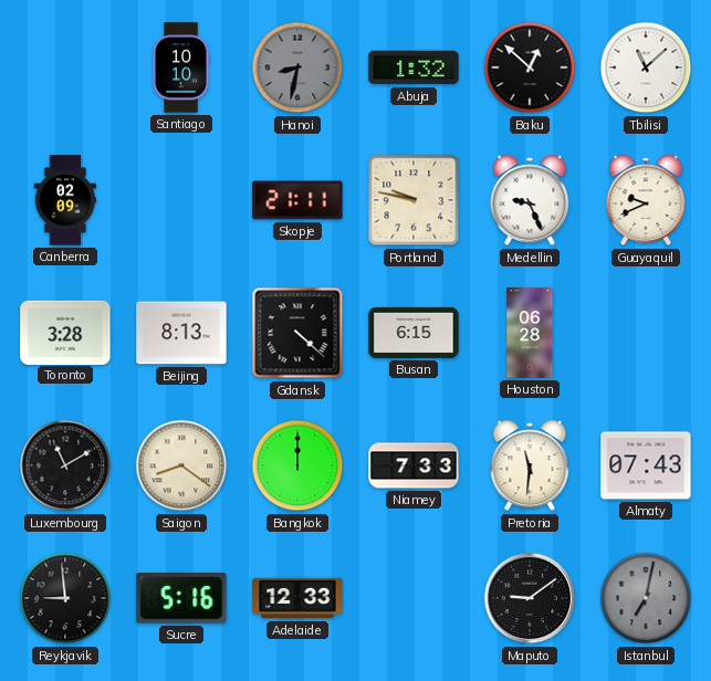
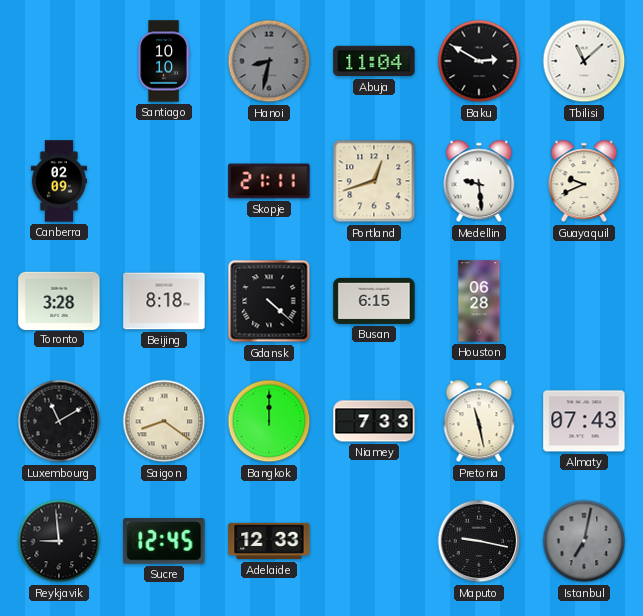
Abuja: 1:32 -> 11:04 (374, 61)
Baku: 12:52 -> 2:50 (479, 61)
Portland: 9:47 -> 12:42 (374, 181)
Medellin: 9:26 -> 9:29 (479, 181)
Beijing: 8:13 -> 8:18 (164, 301)
Pretoria: 11:31 -> 11:28 (479, 421)
Sucre: 5:16 -> 12:45 (164, 541)
Maputo: 9:09 -> 9:17 (479, 541)
